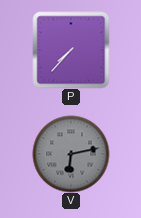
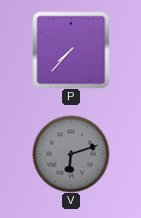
V: 6:13 -> 6:12 (71, 154)
